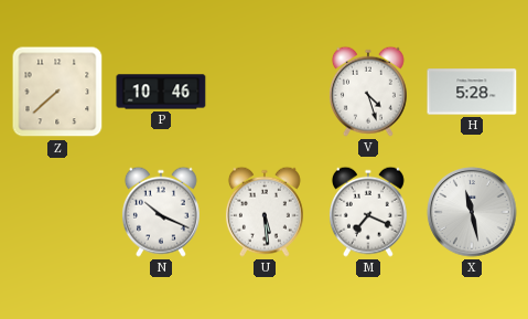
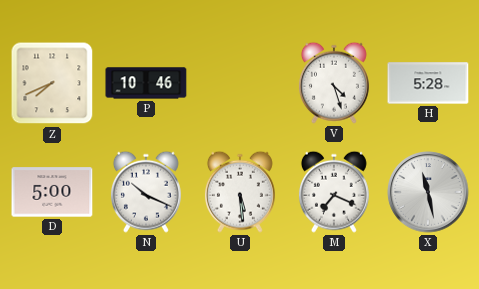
Z: 7:38 -> 7:41 (52, 83)
D: none -> 5:00 (52, 192)
